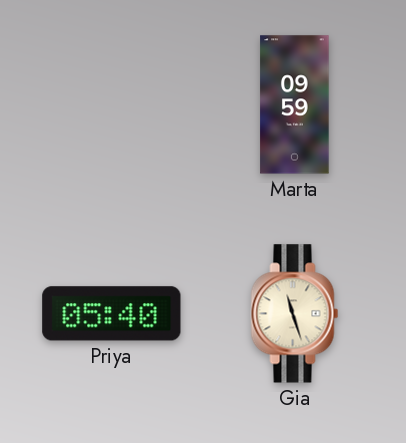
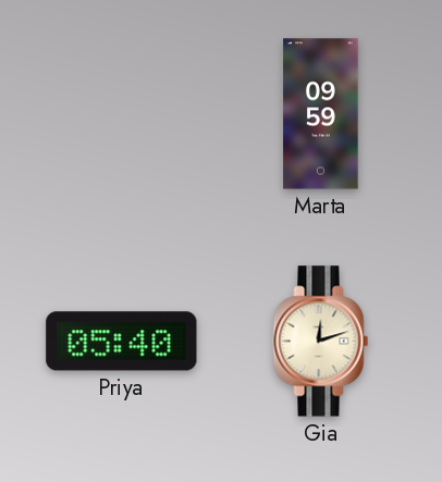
Gia: 11:27 -> 12:12 (321, 342)
